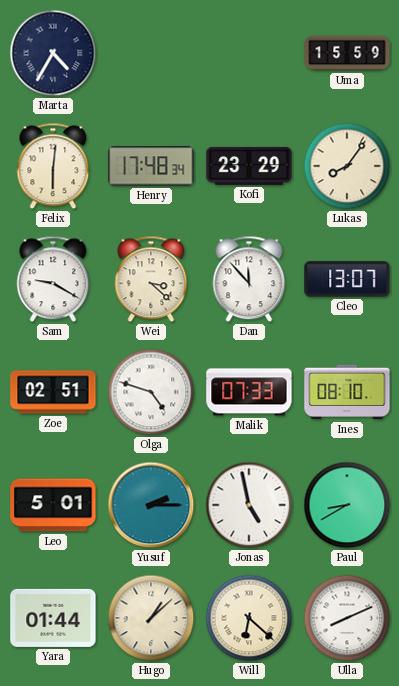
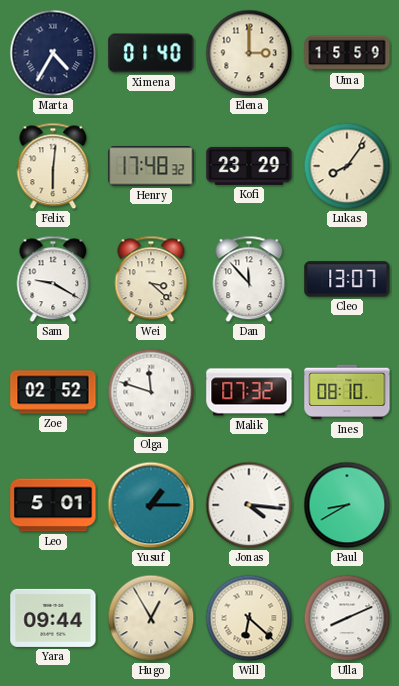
Ximena: none -> 01:40 (151, 53)
Elena: none -> 3:00 (249, 53)
Henry: 17:48:34 -> 17:48:32 (151, 166)
Zoe: 02:51 -> 02:52 (53, 392)
Olga: 4:48 -> 11:48 (151, 392)
Malik: 07:33 -> 07:32 (249, 392)
Yusuf: 2:15 -> 1:15 (151, 505)
Jonas: 4:58 -> 4:16 (249, 505)
Yara: 01:44 -> 09:44 (53, 618)
Hugo: 1:08 -> 12:55 (151, 618)
